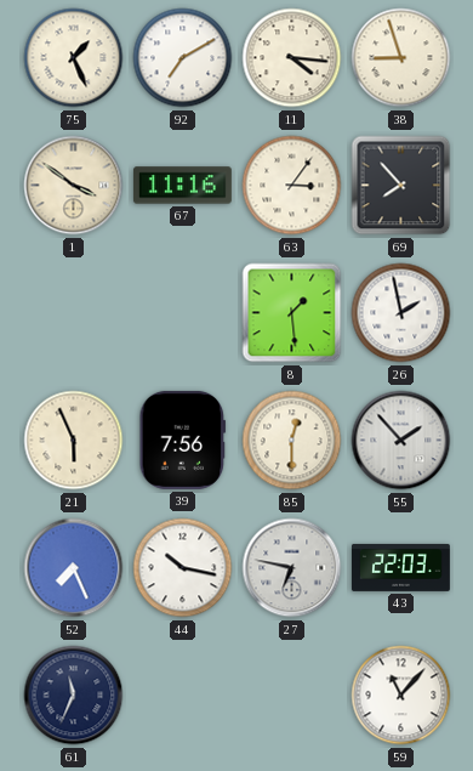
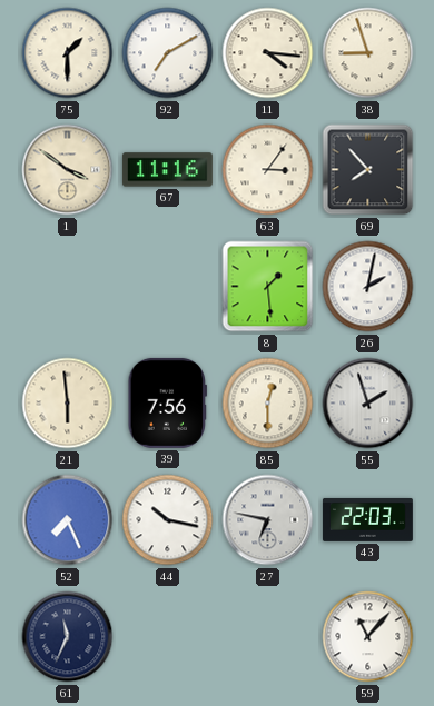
75: 1:26 -> 1:30 (68, 53)
26: 1:58 -> 2:02 (368, 287)
21: 5:56 -> 5:59 (68, 404)
55: 1:53 -> 1:57 (368, 404)
